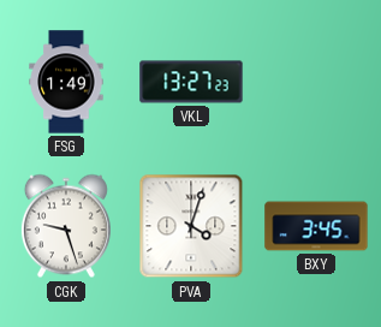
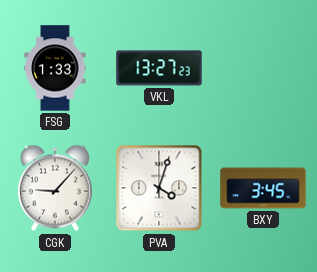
FSG: 1:49 -> 1:33 (55, 68)
CGK: 9:27 -> 9:07 (55, 188)
